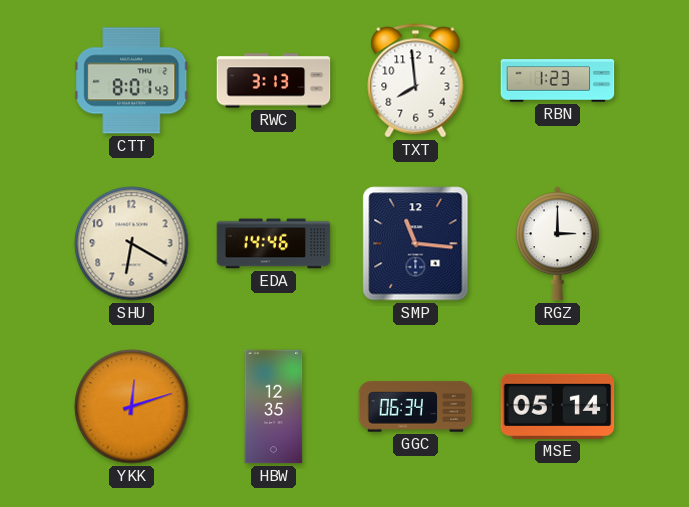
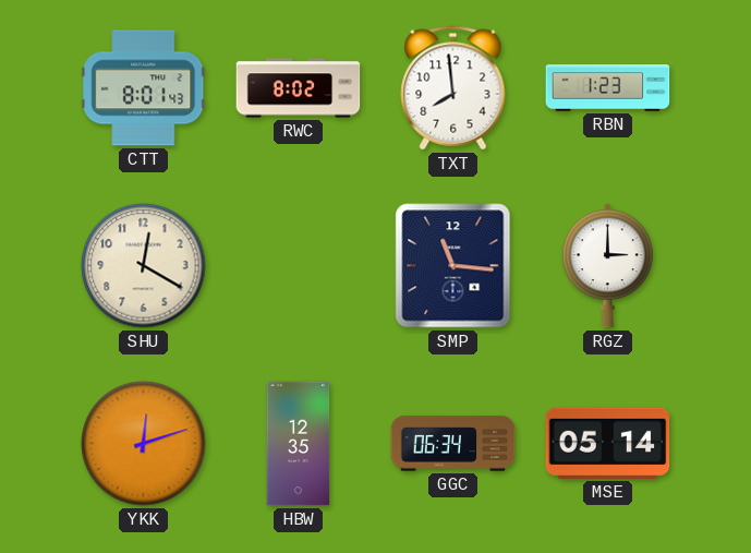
RWC: 3:13 -> 8:02 (299, 88)
SHU: 6:20 -> 12:20 (144, 266)
EDA: 14:46 -> none (274, 244)
